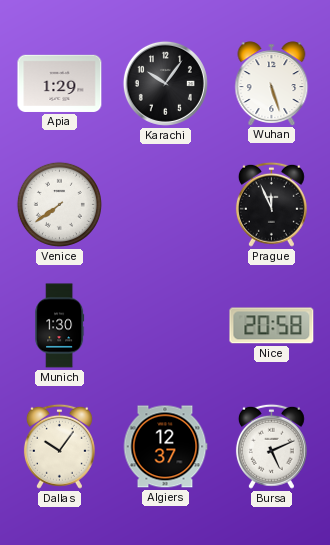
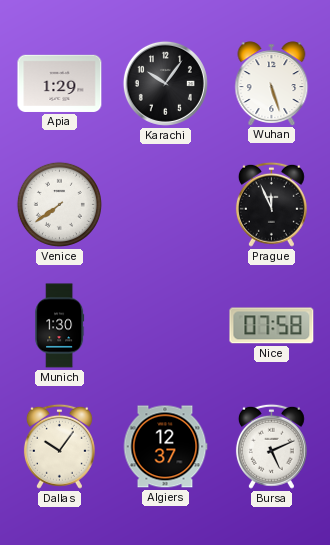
Nice: 20:58 -> 07:58 (272, 326)
